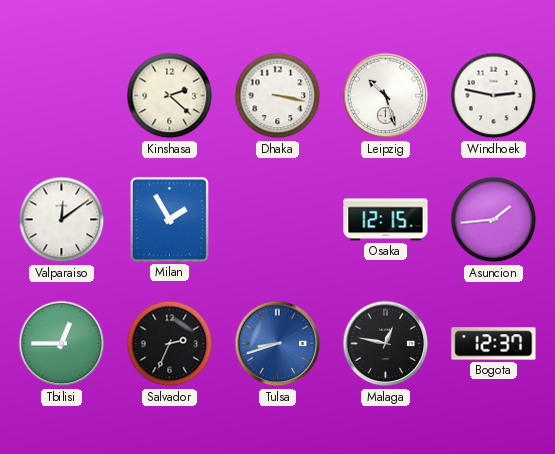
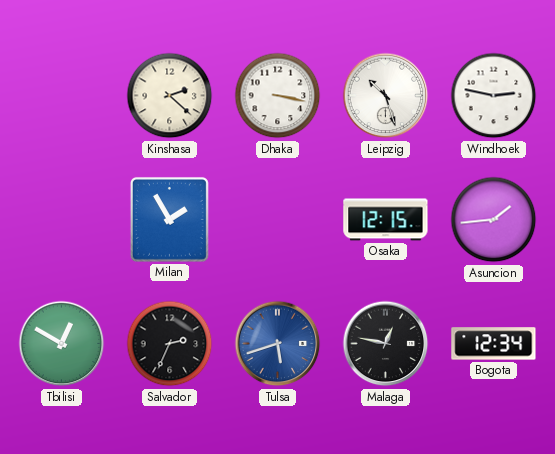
Valparaiso: 12:09 -> none (62, 220)
Tbilisi: 12:45 -> 12:50 (62, 344)
Tulsa: 8:42 -> 5:42 (278, 344)
Bogota: 12:37 -> 12:34 (494, 344)
